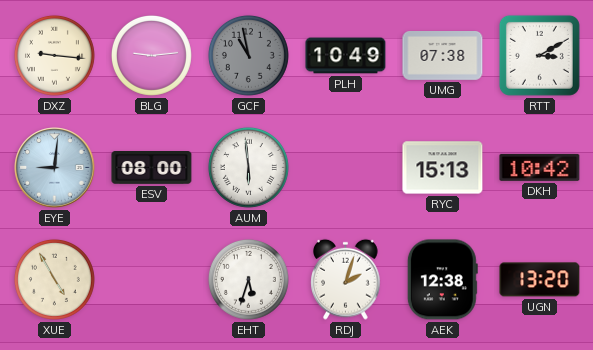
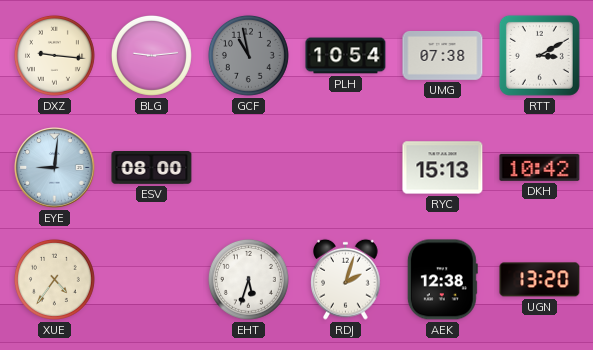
PLH: 10:49 -> 10:54 (346, 56)
AUM: 5:59 -> none (248, 167)
XUE: 4:55 -> 4:36 (54, 279)
